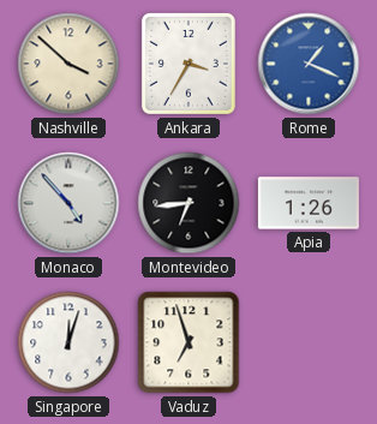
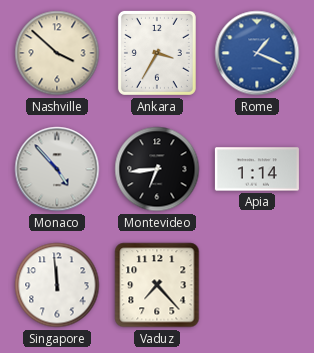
Apia: 1:26 -> 1:14 (257, 169)
Singapore: 12:03 -> 11:59 (57, 285)
Vaduz: 6:57 -> 7:23 (157, 285)
